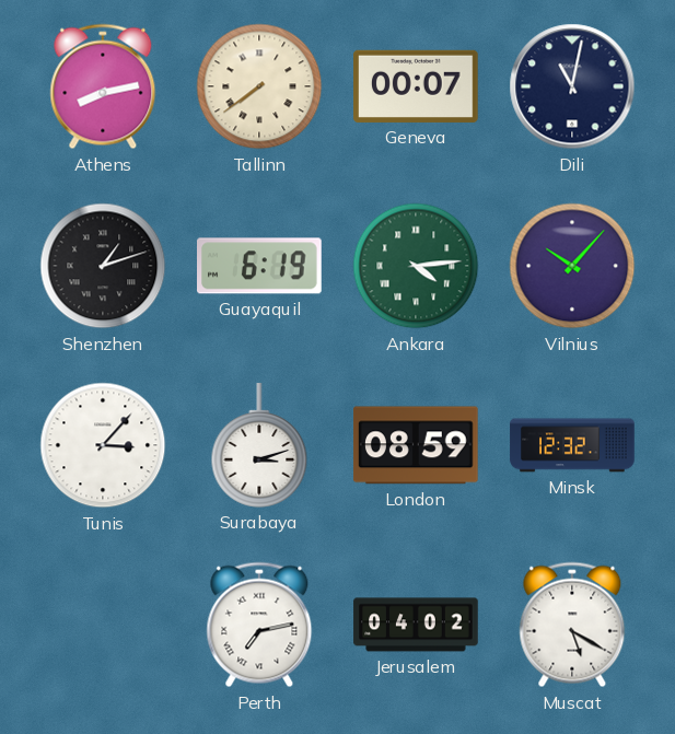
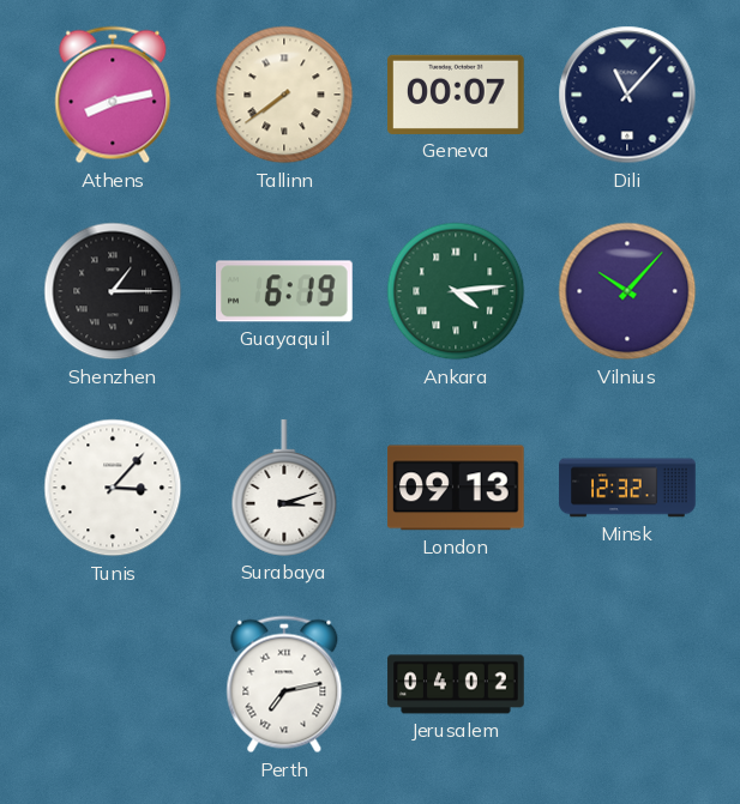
Dili: 11:02 -> 11:07 (627, 95)
Shenzhen: 1:12 -> 1:15 (113, 291)
London: 08:59 -> 09:13 (457, 488)
Muscat: 5:20 -> none (572, 625)
